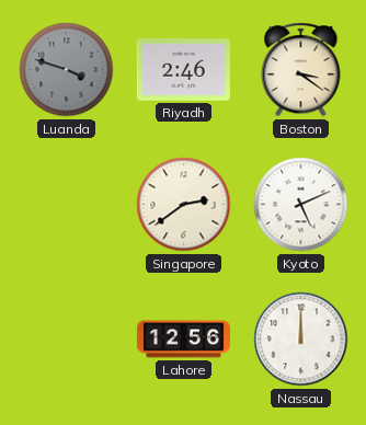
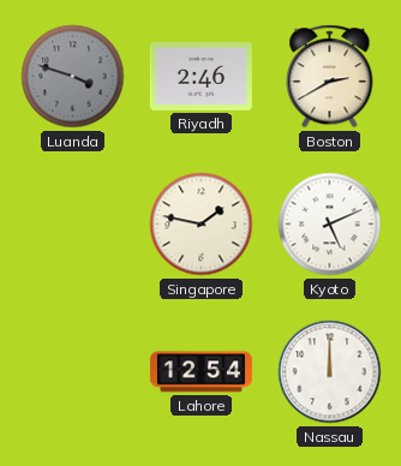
Boston: 3:21 -> 2:40 (330, 77)
Singapore: 2:39 -> 1:47 (202, 225)
Lahore: 12:56 -> 12:54 (200, 372)
